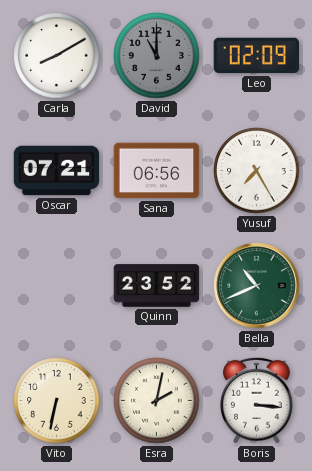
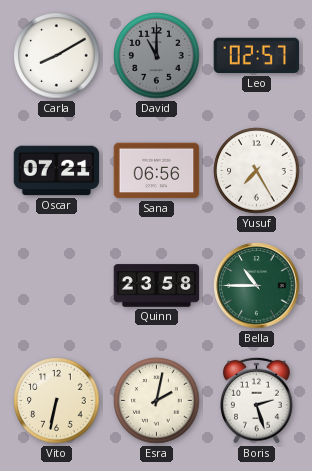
Leo: 02:09 -> 02:57 (257, 56)
Quinn: 23:52 -> 23:58 (157, 286)
Bella: 10:41 -> 10:45 (257, 286)
Boris: 3:16 -> 2:27 (257, 400)
